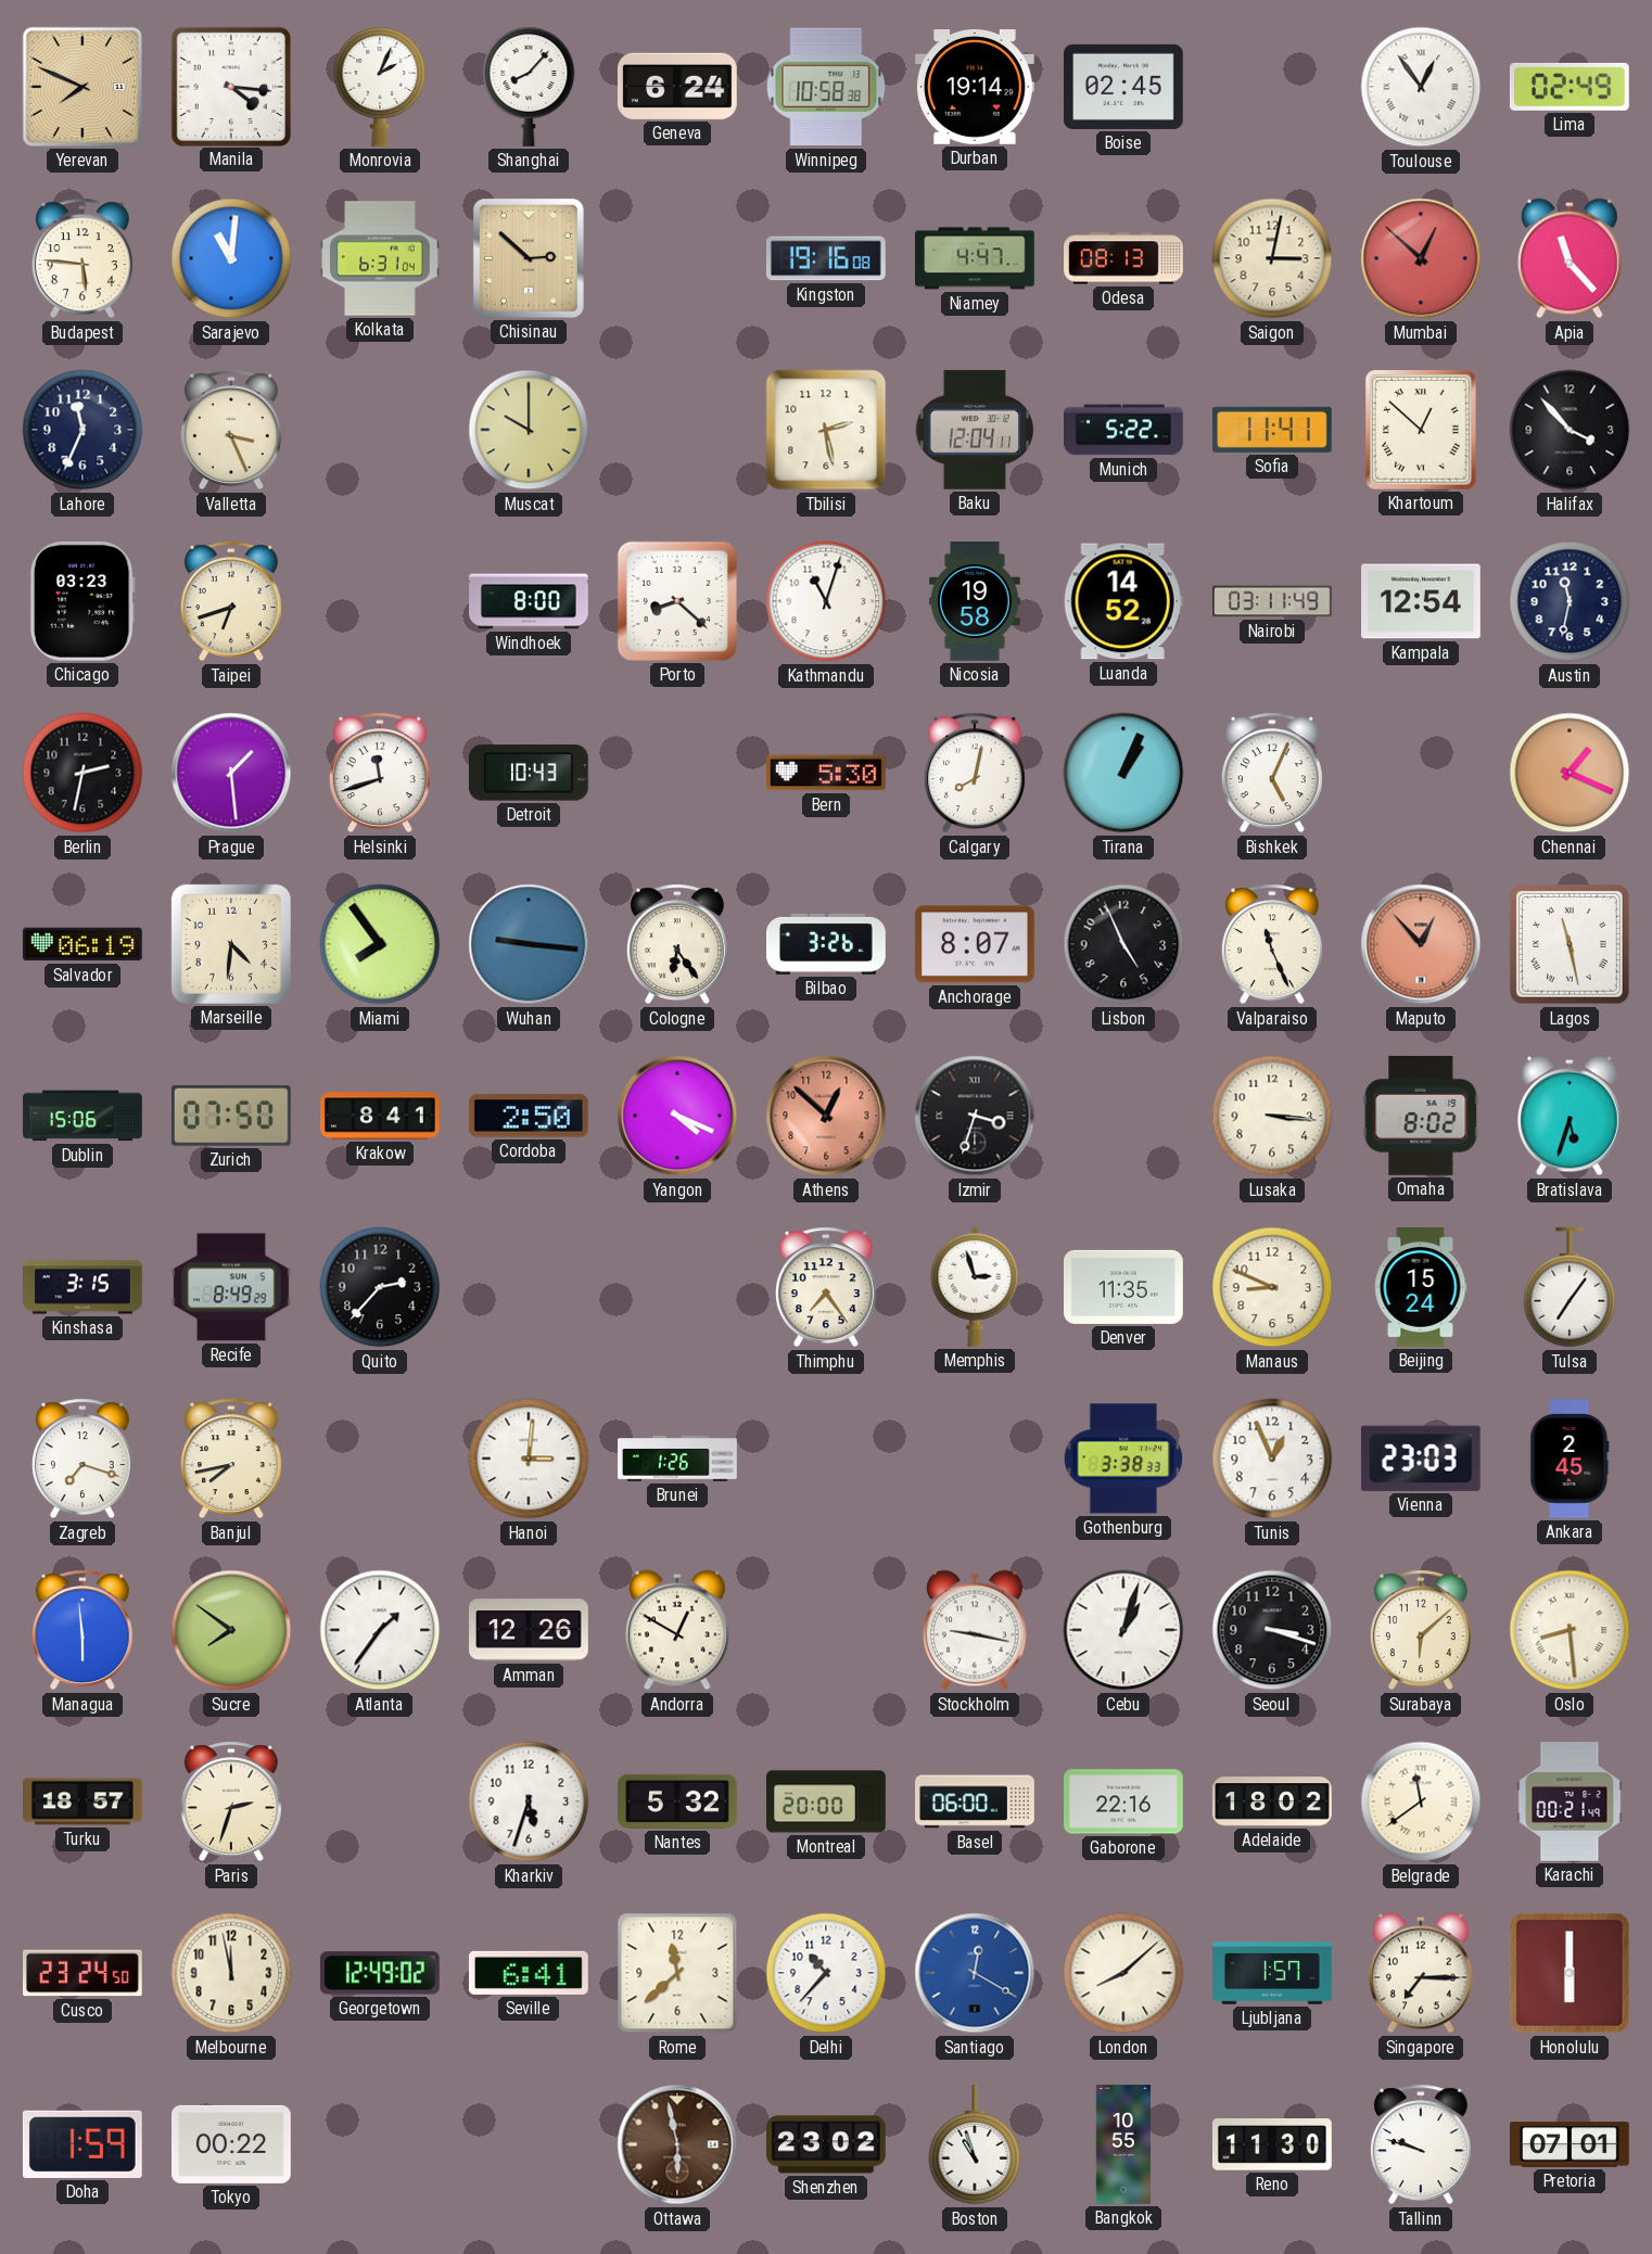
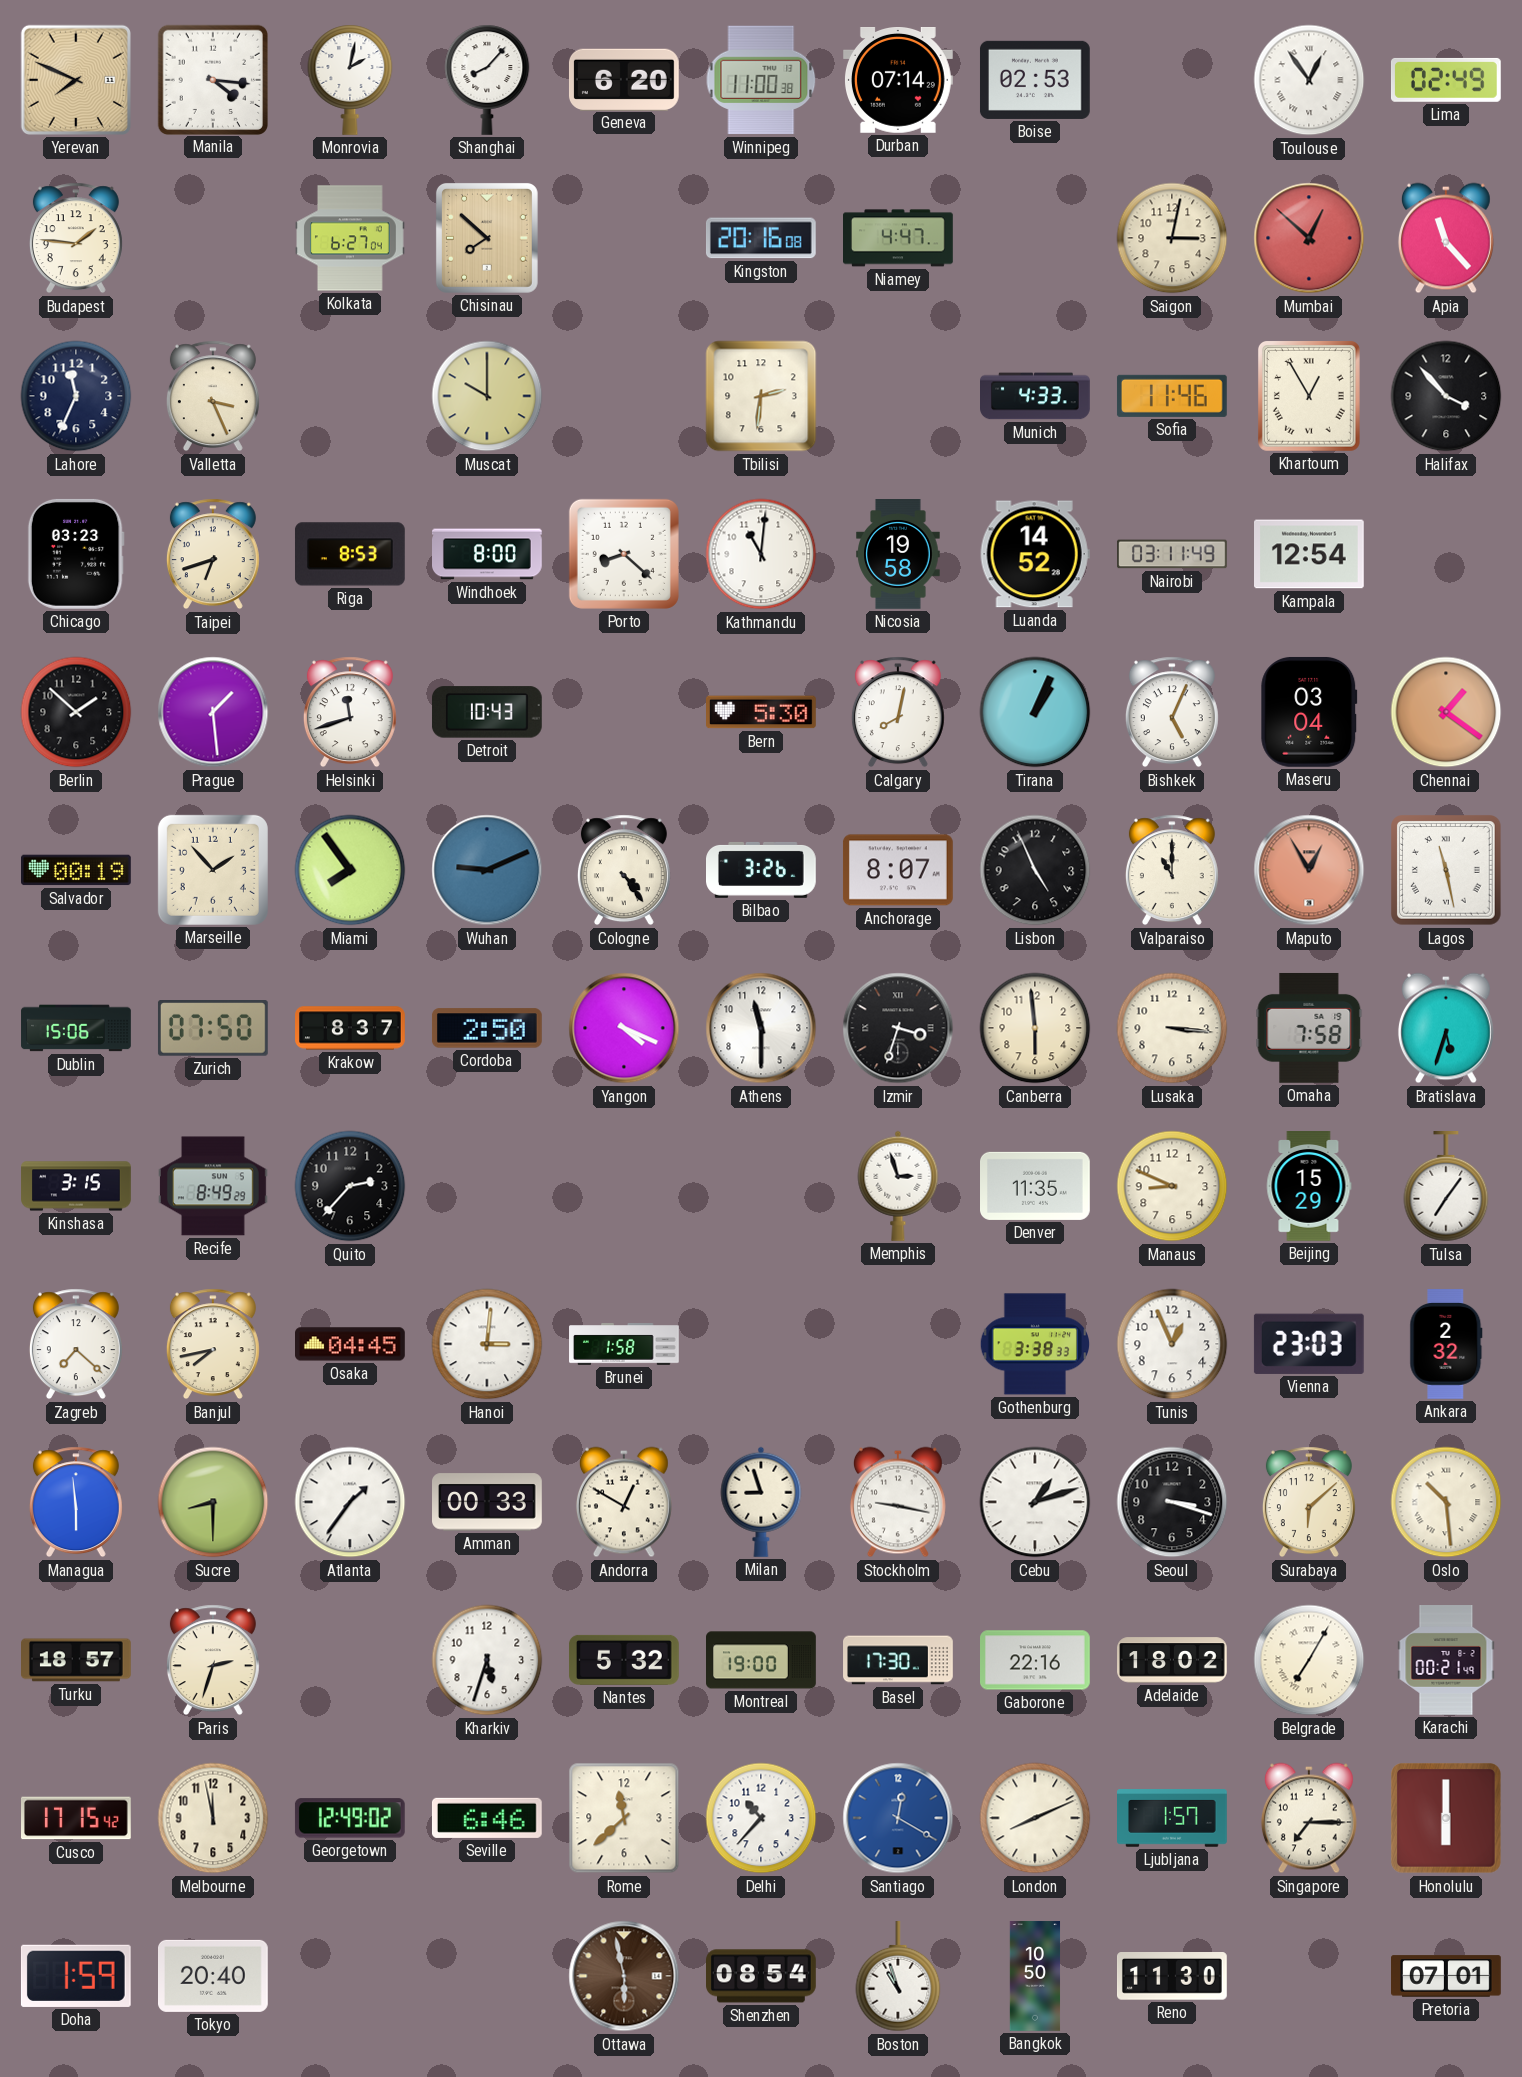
Monrovia: 2:04 -> 2:02 (350, 80)
Geneva: 6:24 -> 6:20 (624, 79)
Winnipeg: 10:58 -> 11:00 (761, 80)
Durban: 19:14 -> 07:14 (899, 81)
Boise: 02:45 -> 02:53 (1035, 80)
Budapest: 5:46 -> 1:46 (76, 238)
Sarajevo: 11:01 -> none (231, 258)
Kolkata: 6:31 -> 6:27 (351, 238)
Chisinau: 2:52 -> 7:52 (487, 238)
Kingston: 19:16 -> 20:16 (761, 238)
Odesa: 08:13 -> none (1123, 258)
Tbilisi: 2:28 -> 2:31 (761, 396)
Baku: 12:04 -> none (975, 430)
Munich: 5:22 -> 4:33 (1036, 396)
Sofia: 11:41 -> 11:46 (1172, 396)
Khartoum: 12:52 -> 12:55 (1309, 396)
Riga: none -> 8:53 (350, 554)
Kathmandu: 11:03 -> 11:01 (761, 554)
Austin: 11:32 -> none (1570, 601)
Berlin: 2:32 -> 1:52 (76, 712)
Maseru: none -> 03:04 (1309, 712)
Chennai: 1:19 -> 1:21 (1446, 712)
Salvador: 06:19 -> 00:19 (77, 870)
Marseille: 4:31 -> 1:53 (213, 870)
Wuhan: 9:16 -> 9:11 (487, 870)
Cologne: 6:24 -> 4:24 (624, 870)
Valparaiso: 11:26 -> 11:00 (1172, 870)
Maputo: 12:53 -> 12:55 (1309, 870)
Krakow: 8:41 -> 8:37 (350, 1028)
Athens: 12:52 -> 11:30 (761, 1028)
Athens dial: salmon -> white (761, 1028)
Canberra: none -> 5:59 (1035, 1028)
Omaha: 8:02 -> 7:58 (1309, 1028)
Thimphu: 7:24 -> none (826, 1287)
Beijing: 15:24 -> 15:29 (1309, 1187)
Zagreb: 7:18 -> 7:22 (76, 1344)
Osaka: none -> 04:45 (351, 1344)
Brunei: 1:26 -> 1:58 (624, 1344)
Ankara: 2:45 -> 2:32 (1446, 1345)
Sucre: 7:51 -> 8:30 (213, 1502)
Amman: 12:26 -> 00:33 (487, 1502)
Milan: none -> 8:57 (761, 1502)
Cebu: 1:03 -> 1:12 (1035, 1502)
Oslo: 8:29 -> 10:29 (1446, 1502)
Montreal: 20:00 -> 19:00 (761, 1660)
Basel: 06:00 -> 17:30 (898, 1660)
Belgrade: 11:39 -> 7:05 (1309, 1660)
Cusco: 23:24 -> 17:15 (77, 1818)
Seville: 6:41 -> 6:46 (487, 1818)
London: 8:08 -> 8:11 (1035, 1818)
Tokyo: 00:22 -> 20:40 (214, 1976)
Shenzhen: 23:02 -> 08:54 (762, 1976)
Bangkok: 10:55 -> 10:50 (1035, 1976)
Tallinn: 9:48 -> none (1421, 2144)
